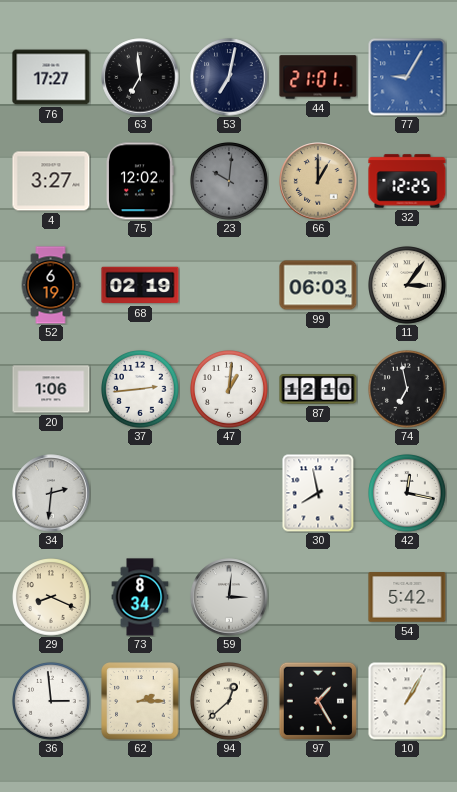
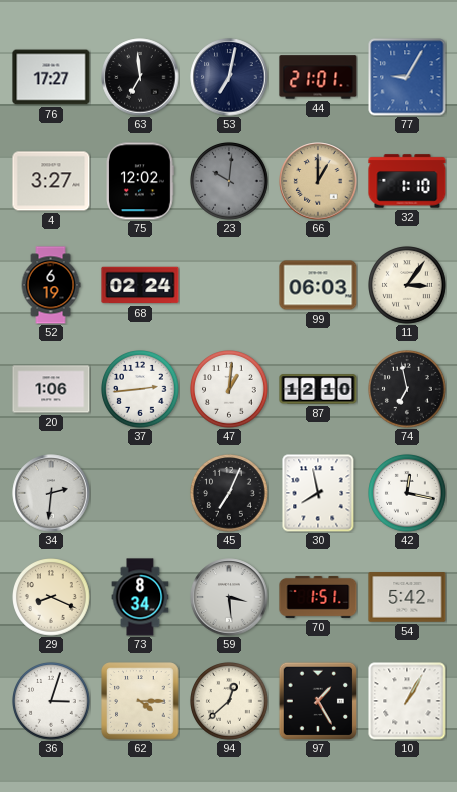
32: 12:25 -> 1:10 (407, 181)
68: 02:19 -> 02:24 (140, 285)
45: none -> 7:04 (230, 494)
59: 3:01 -> 3:29 (229, 597)
70: none -> 1:51 (318, 597)
36: 2:59 -> 3:03 (52, 702)
62: 2:15 -> 4:15 (140, 701)
